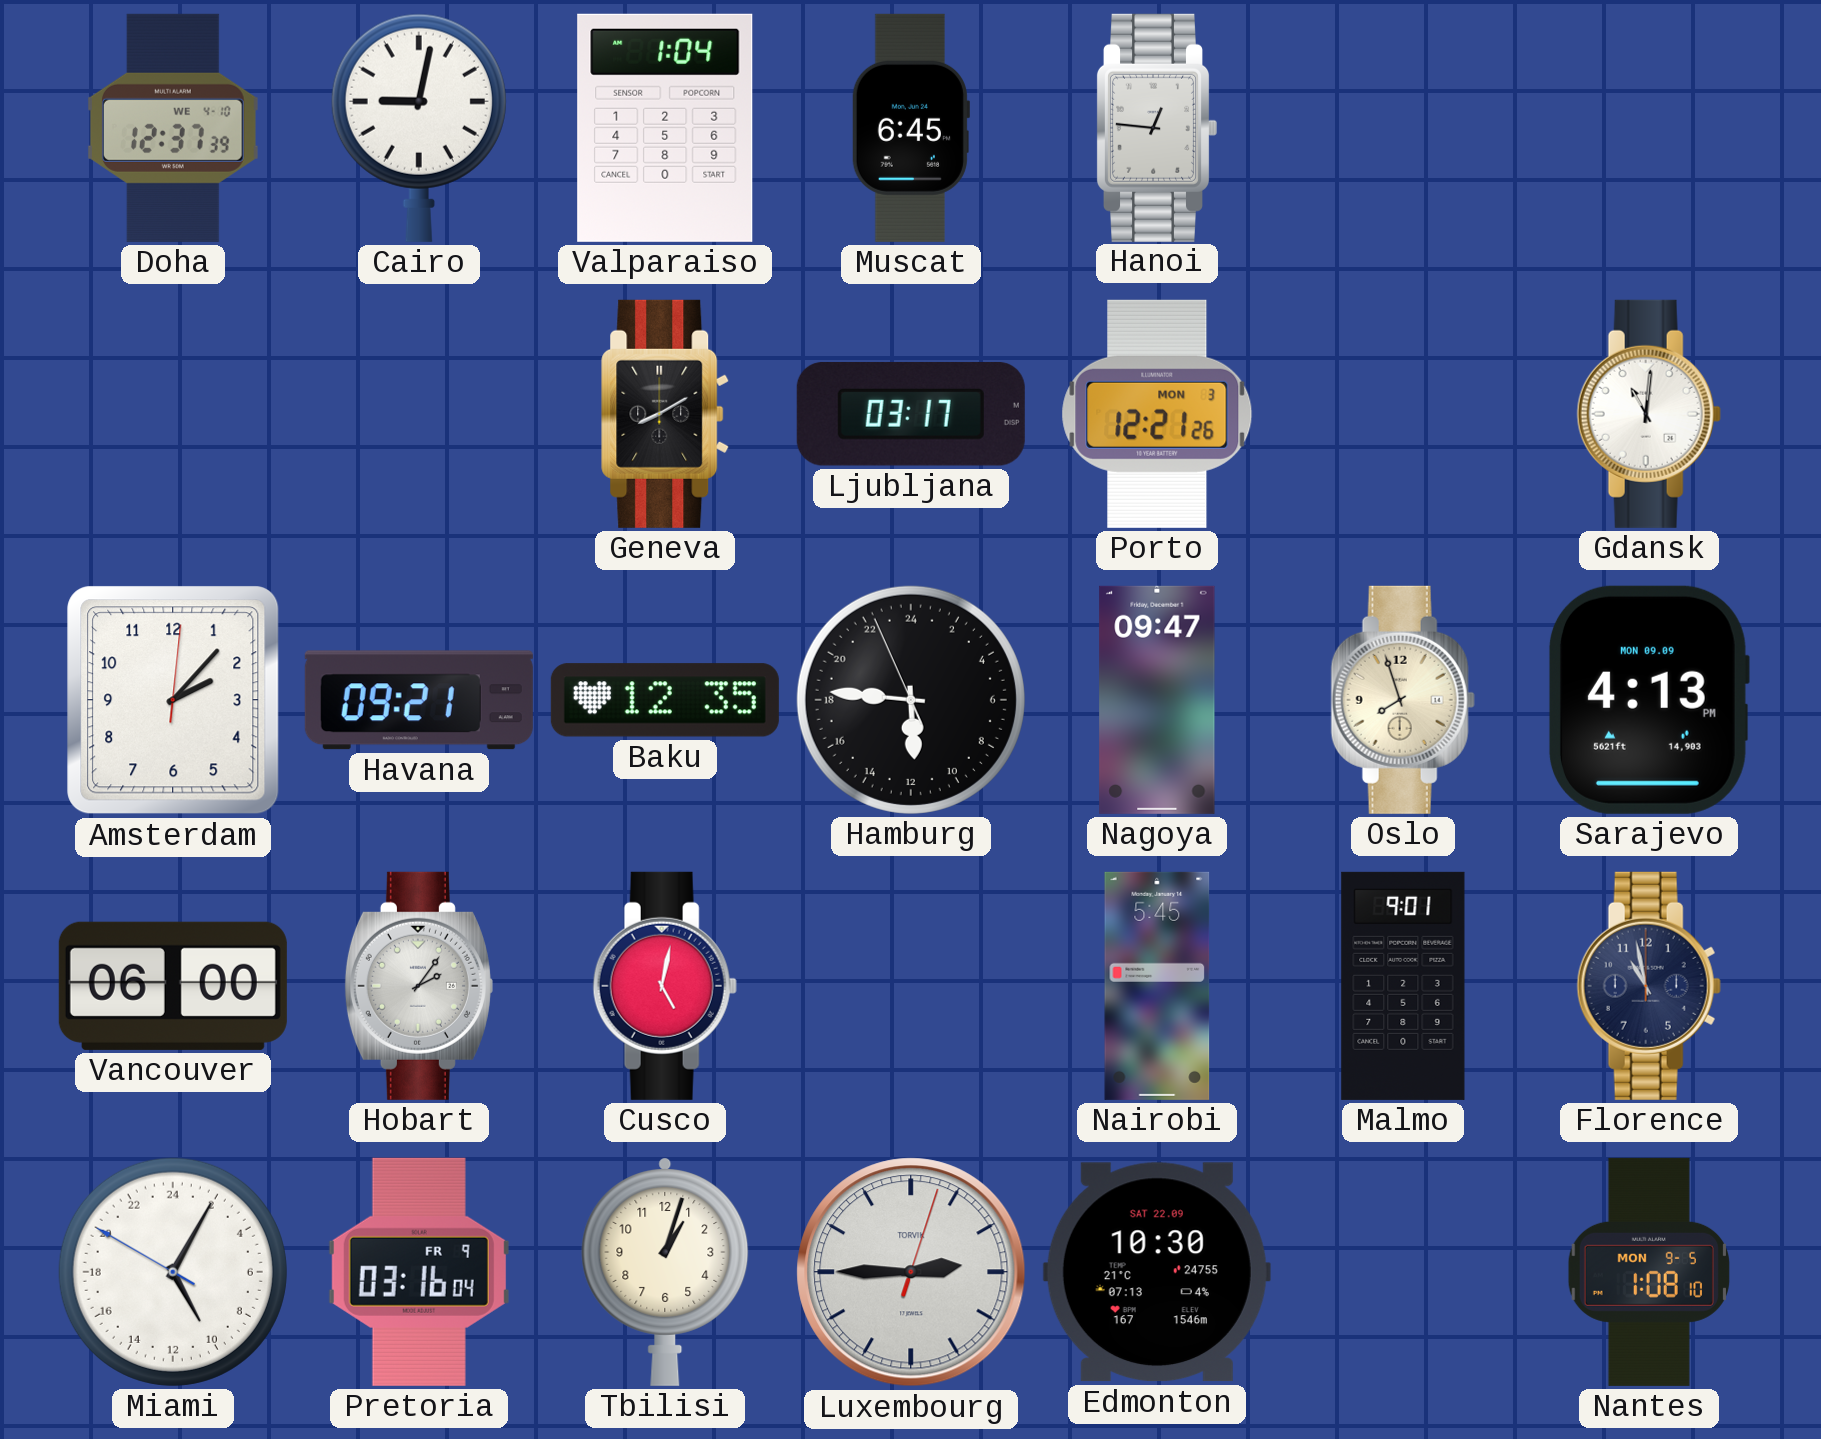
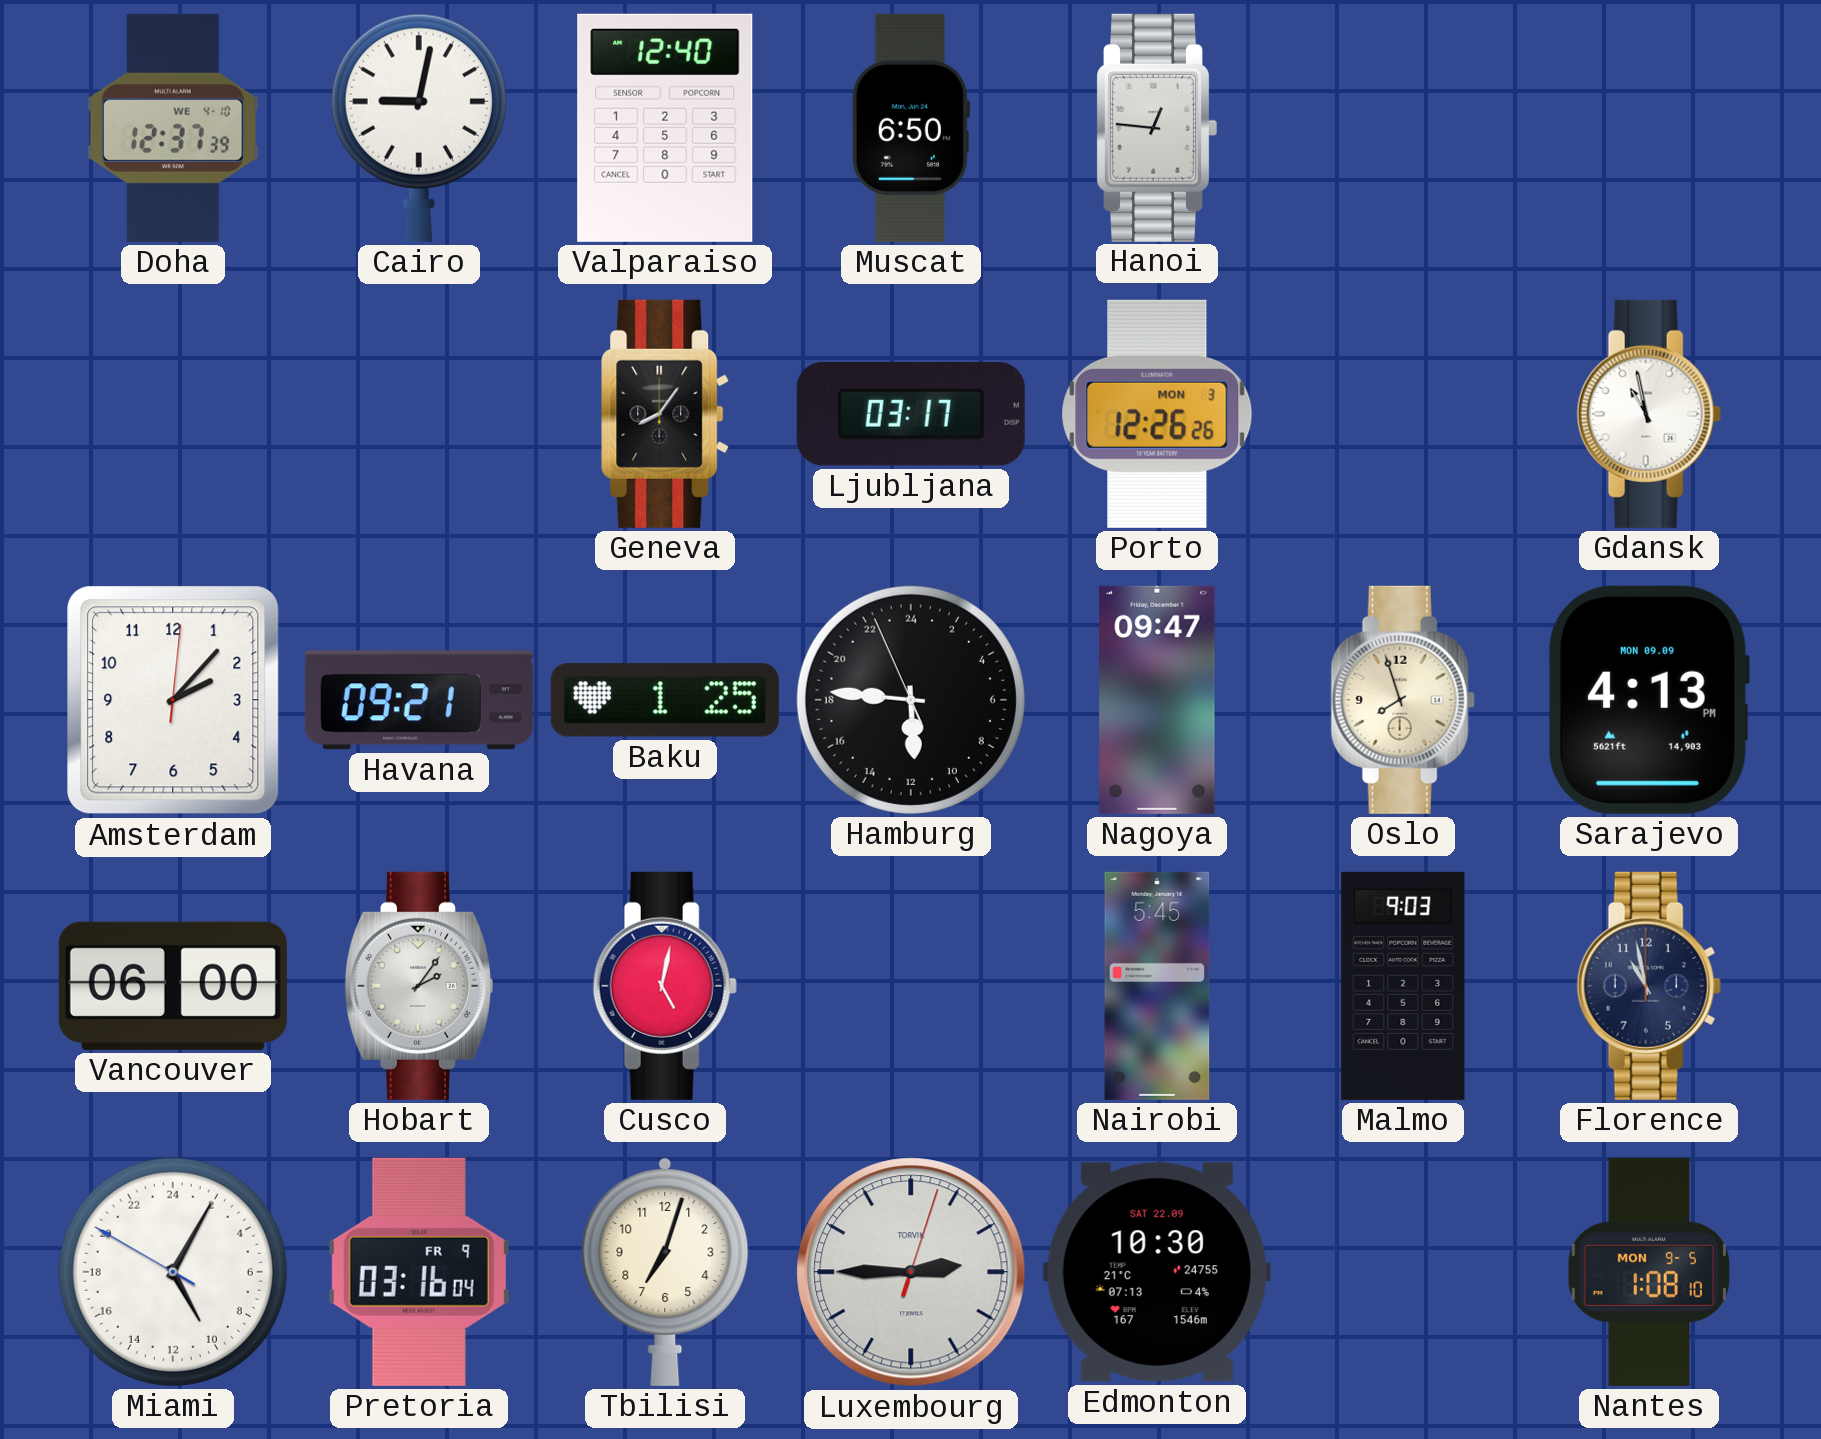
Valparaiso: 1:04 -> 12:40 (665, 128)
Muscat: 6:45 -> 6:50 (910, 128)
Geneva: 8:10 -> 8:06 (666, 414)
Porto: 12:21 -> 12:26 (1157, 414)
Gdansk: 11:01 -> 10:58 (1649, 414)
Baku: 12:35 -> 1:25 (665, 700)
Malmo: 9:01 -> 9:03 (1403, 986)
Tbilisi: 1:03 -> 7:03 (665, 1272)
